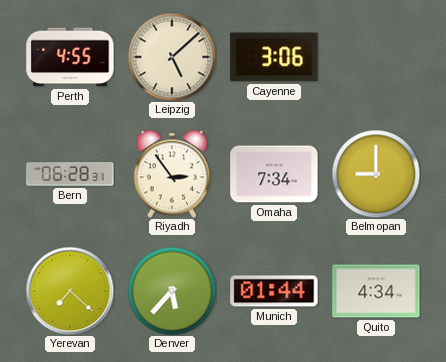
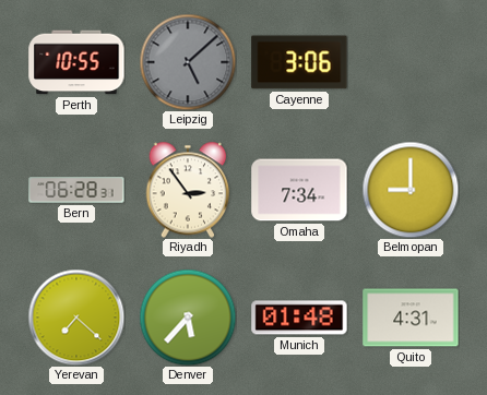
Perth: 4:55 -> 10:55 (76, 62)
Leipzig dial: cream -> grey (188, 62)
Munich: 01:44 -> 01:48 (299, 318)
Quito: 4:34 -> 4:31 (411, 318)
